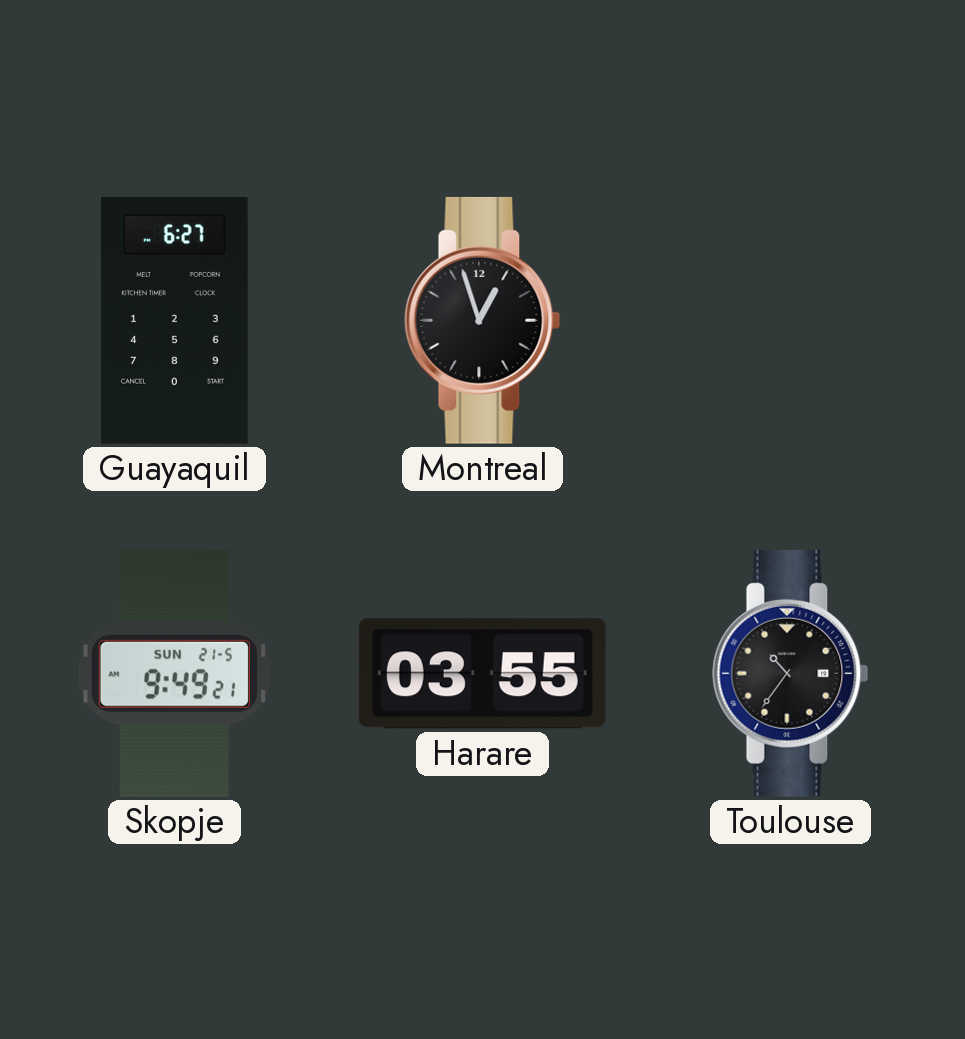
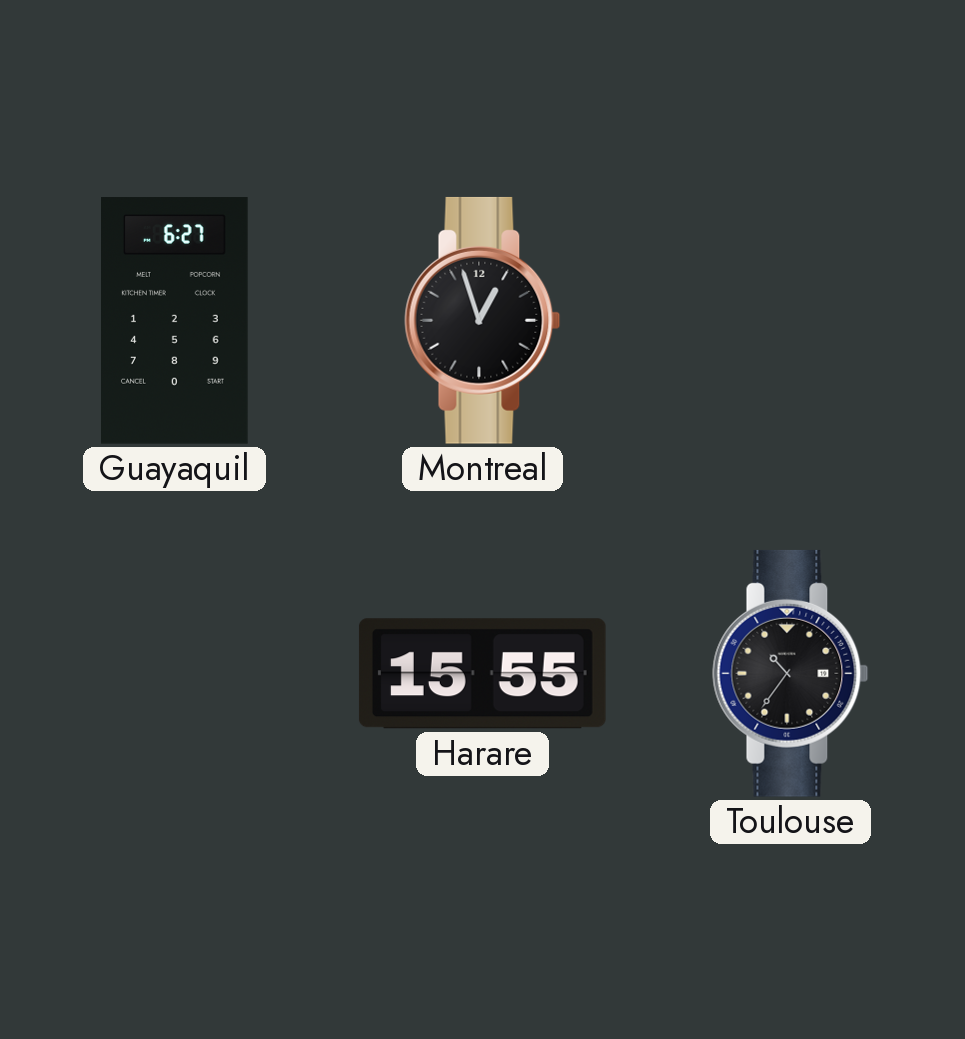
Skopje: 9:49 -> none (174, 673)
Harare: 03:55 -> 15:55 (482, 674)
